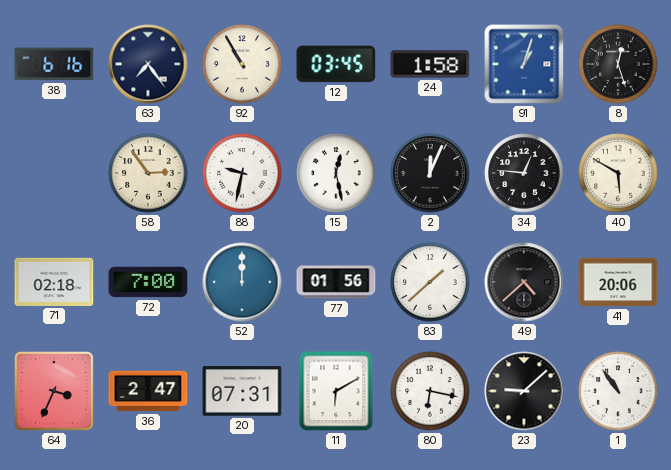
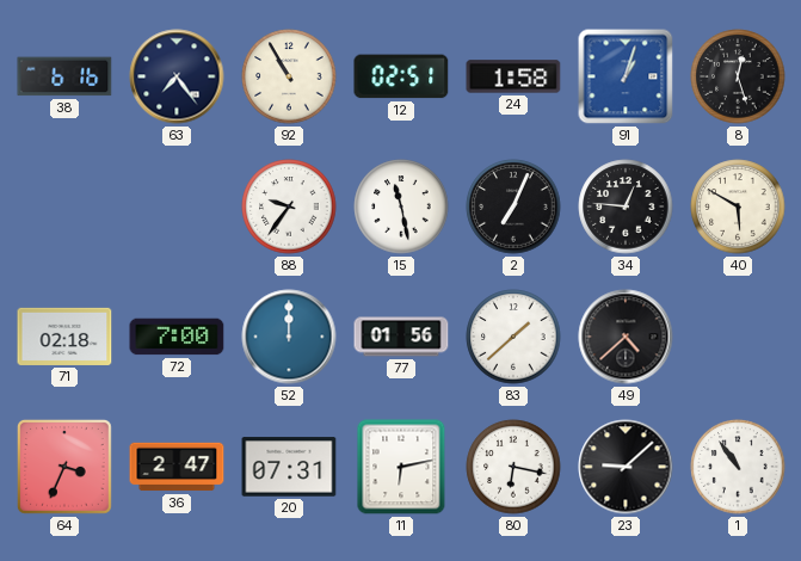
12: 03:45 -> 02:51 (401, 76)
58: 2:54 -> none (148, 173)
88: 9:32 -> 9:36 (289, 206)
15: 12:28 -> 11:28 (401, 206)
2: 12:04 -> 7:04 (513, 206)
41: 20:06 -> none (618, 282)
11: 6:10 -> 6:13 (401, 467)
